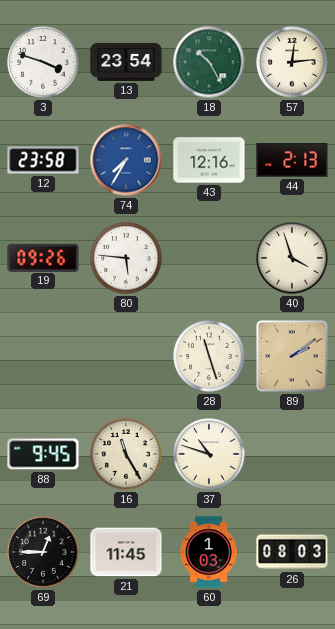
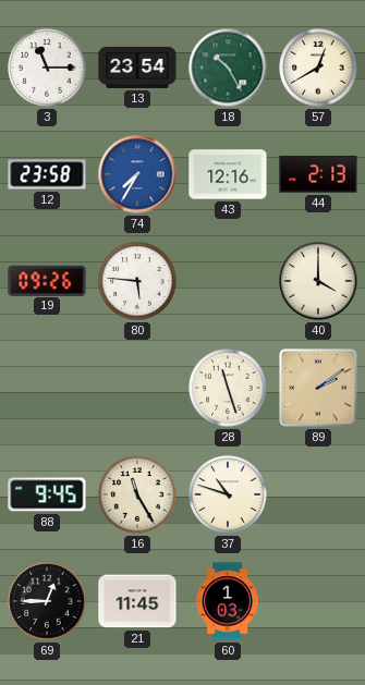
3: 3:48 -> 11:15 (47, 68)
57: 12:14 -> 12:40 (318, 68)
40: 3:57 -> 4:00 (318, 281)
26: 08:03 -> none (292, 552)
